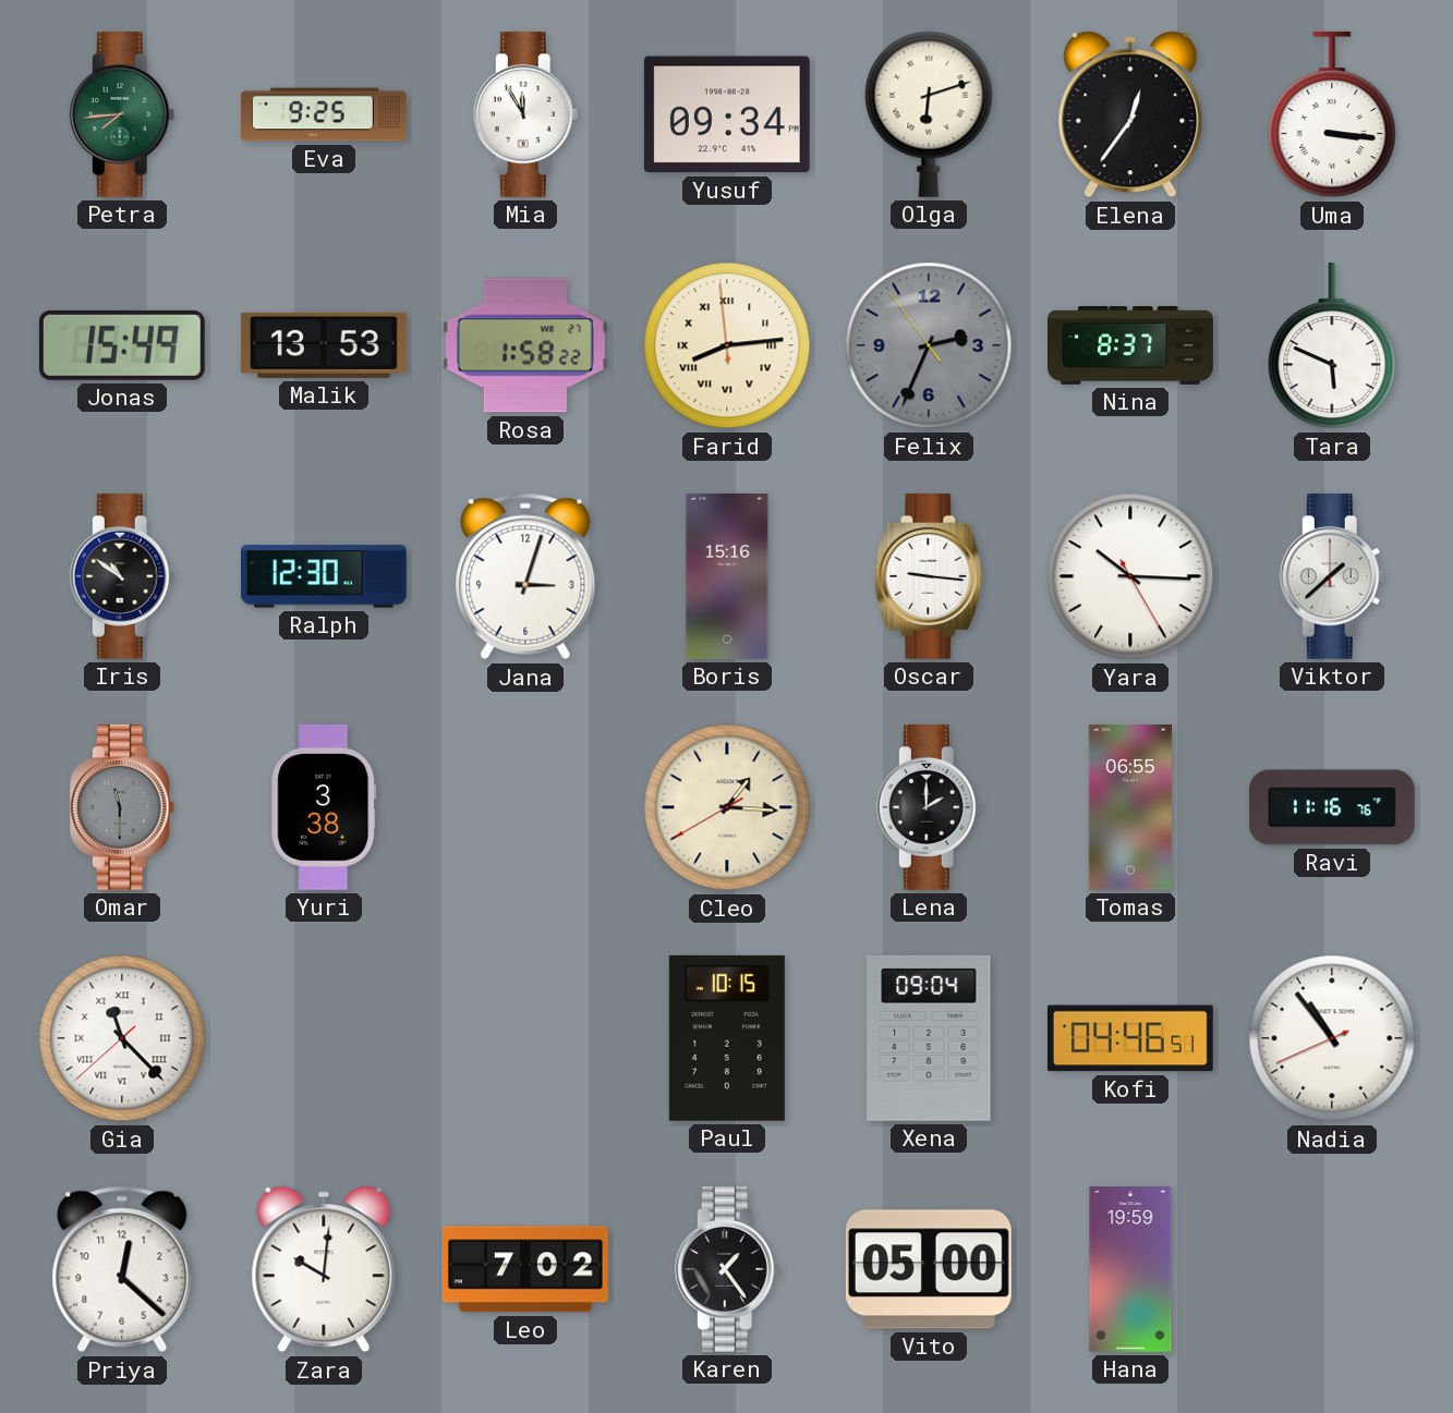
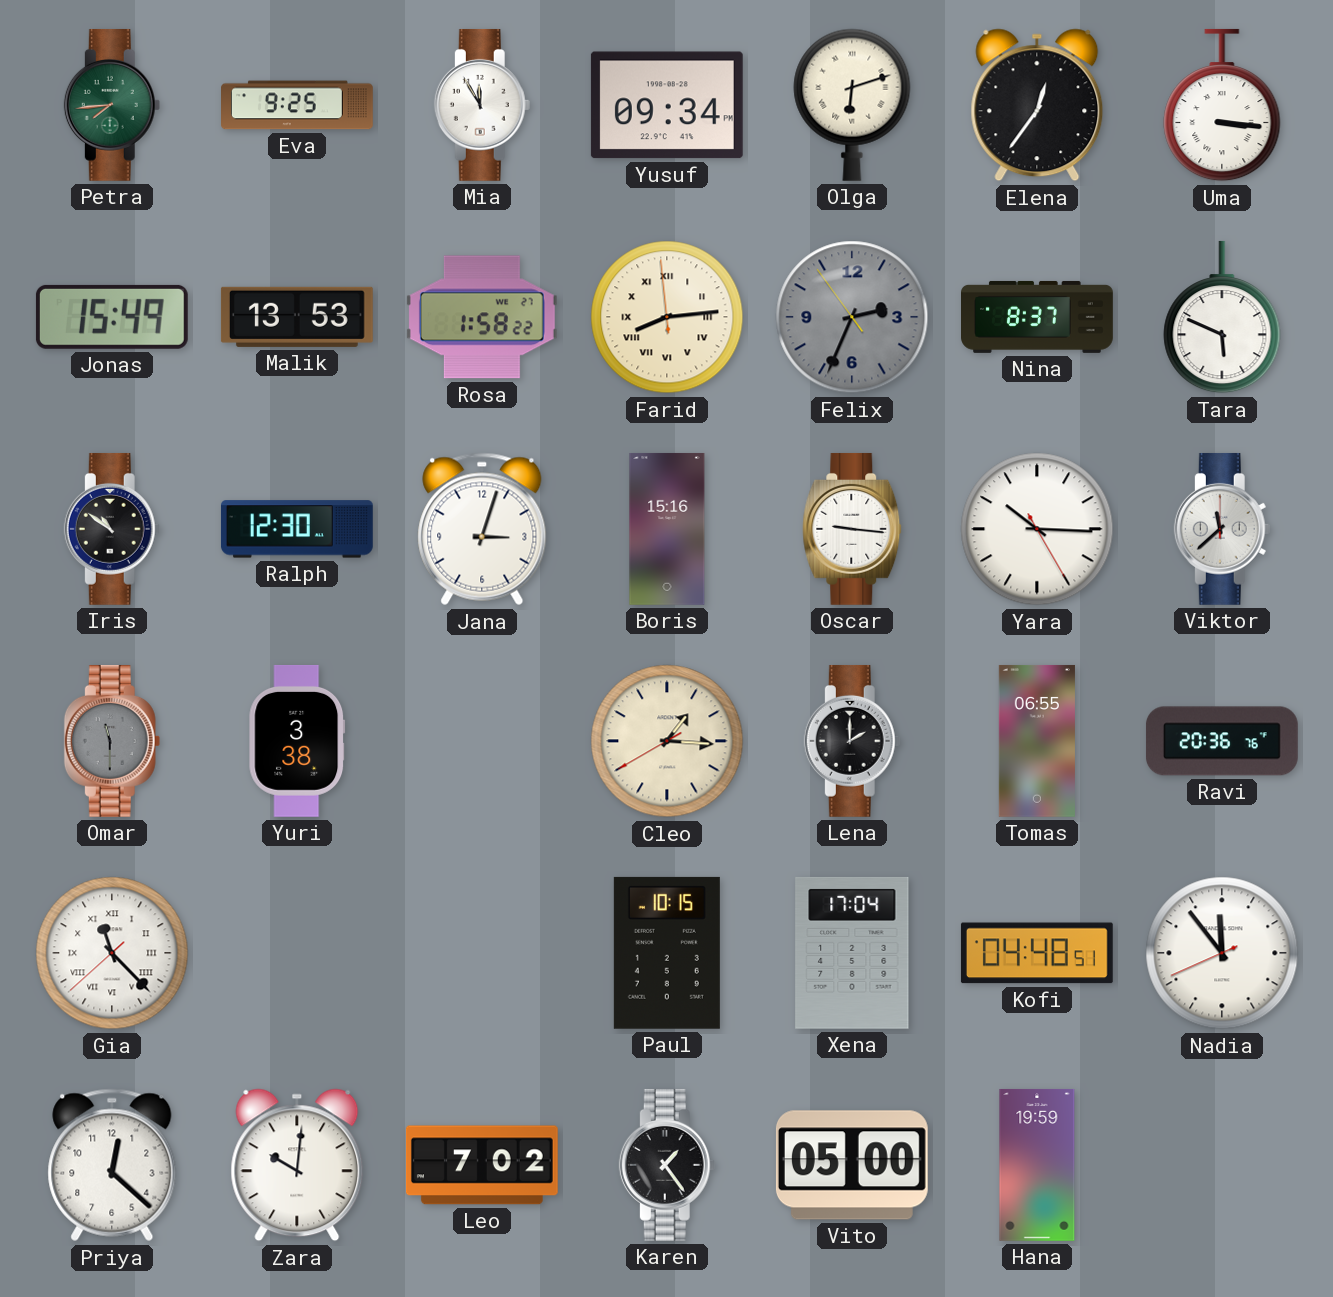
Viktor: 1:38 -> 11:38 (1222, 529)
Ravi: 11:16 -> 20:36 (1222, 741)
Xena: 09:04 -> 17:04 (852, 953)
Kofi: 04:46 -> 04:48 (1037, 953)
Nadia: 10:53 -> 11:53 (1222, 953)
